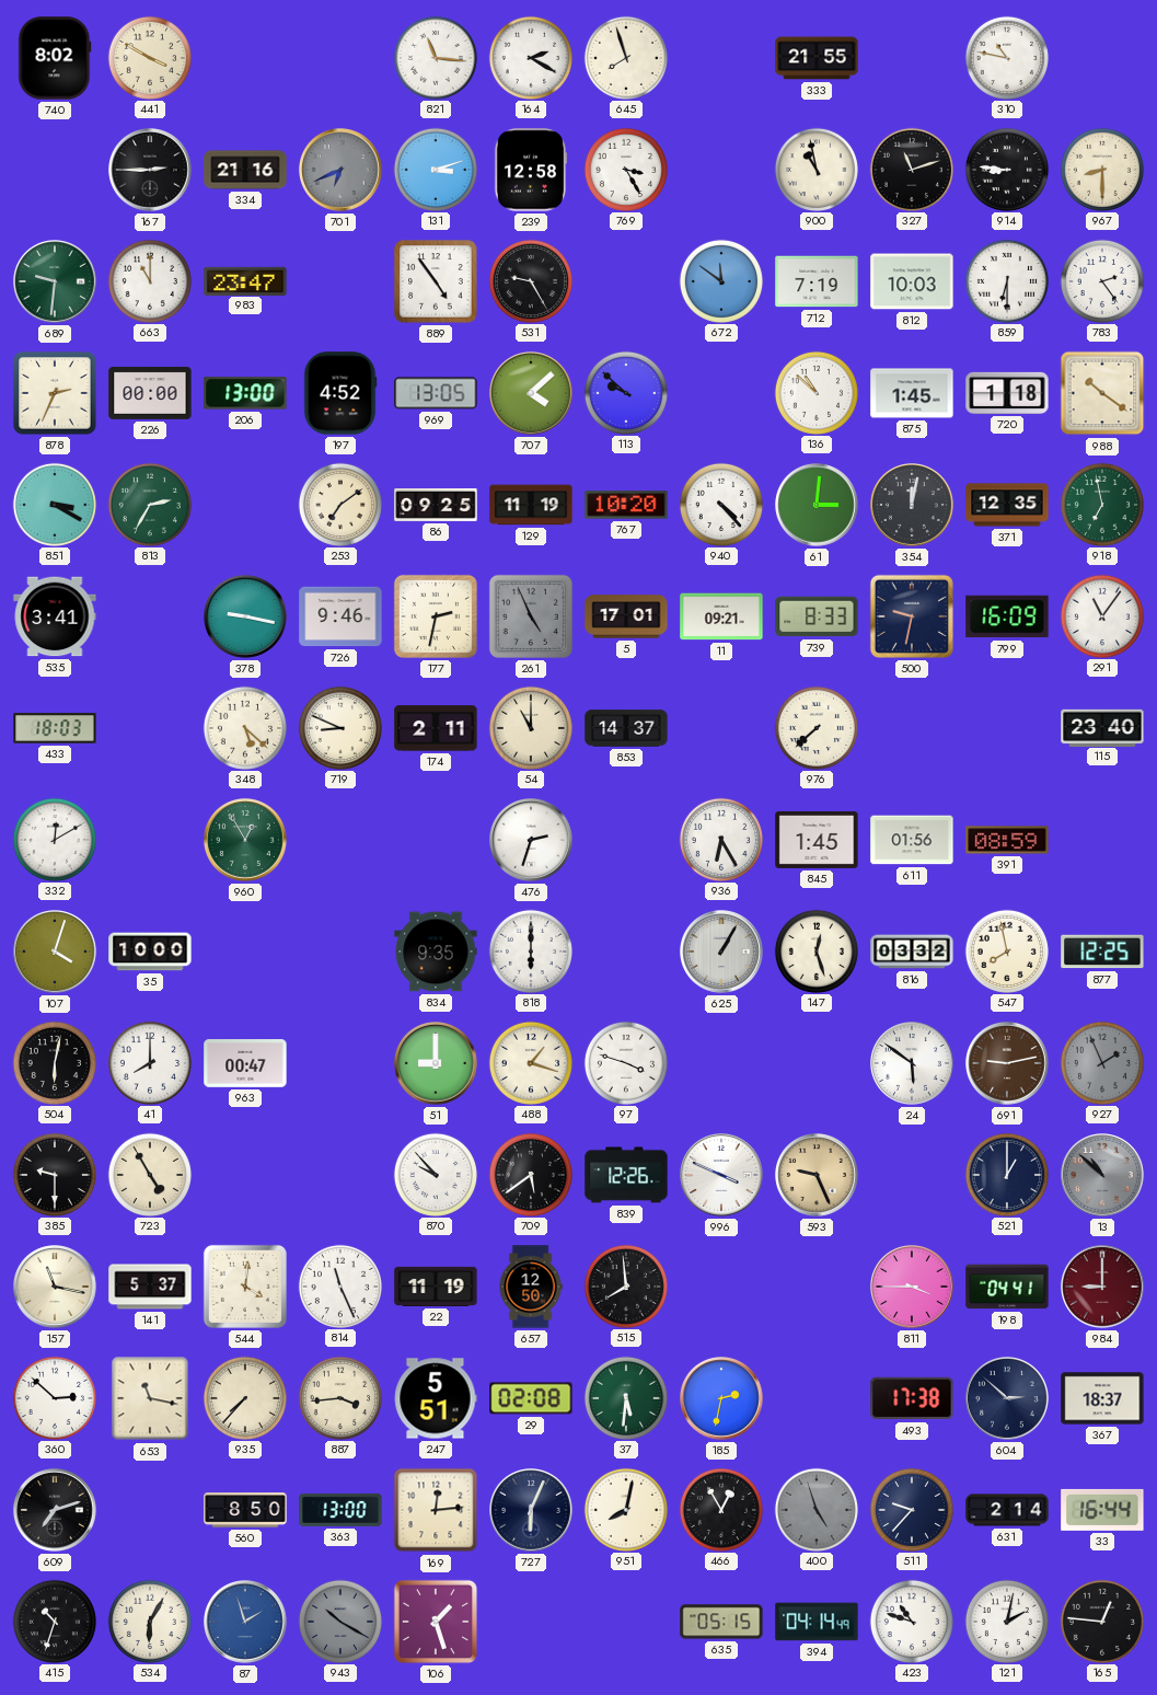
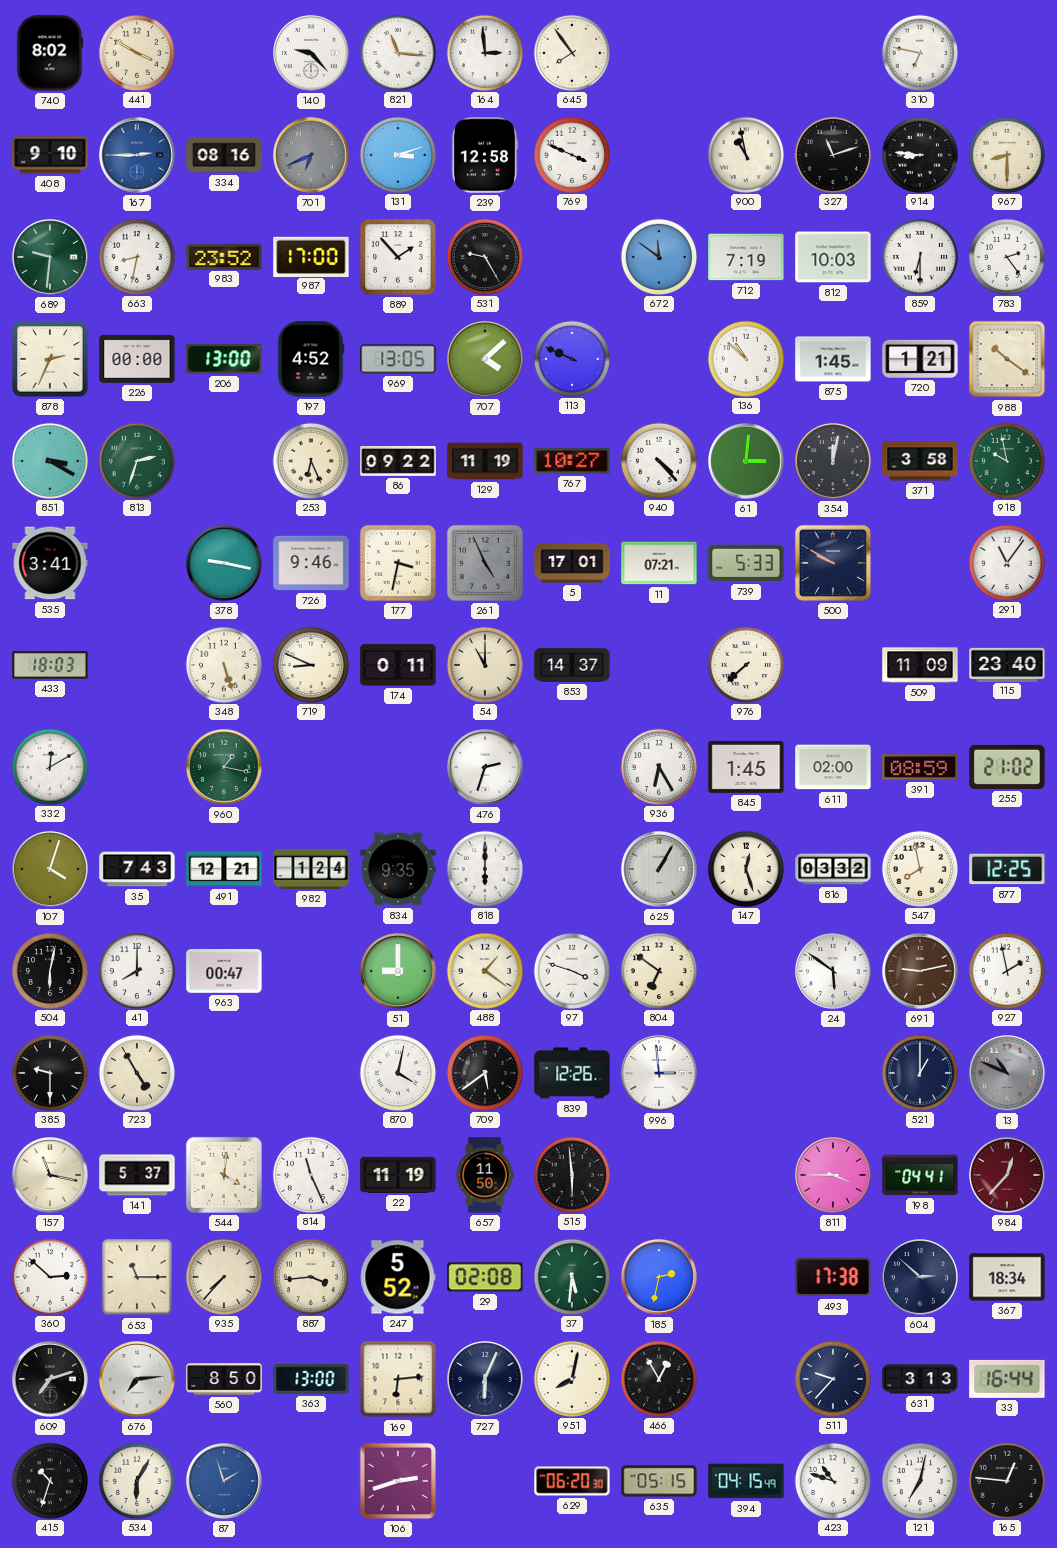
140: none -> 9:23 (312, 54)
164: 2:20 -> 2:59 (484, 52)
645: 7:57 -> 7:54 (571, 52)
333: 21:55 -> none (817, 58)
310: 10:47 -> 6:47 (919, 52)
408: none -> 9:10 (50, 155)
167 dial: black -> blue (138, 156)
334: 21:16 -> 08:16 (224, 155)
769: 3:25 -> 3:49 (571, 154)
663: 11:00 -> 8:32 (136, 256)
983: 23:47 -> 23:52 (224, 256)
987: none -> 17:00 (311, 256)
889: 4:54 -> 1:53 (398, 257)
113: 9:52 -> 9:49 (571, 358)
720: 1:18 -> 1:21 (920, 359)
813: 2:35 -> 2:33 (136, 460)
253: 7:09 -> 6:26 (310, 460)
86: 09:25 -> 09:22 (398, 462)
767: 10:20 -> 10:27 (572, 461)
371: 12:35 -> 3:58 (920, 461)
918: 6:58 -> 9:58 (1006, 460)
177: 2:32 -> 3:32 (398, 563)
11: 09:21 -> 07:21 (659, 563)
739: 8:33 -> 5:33 (746, 563)
500: 9:32 -> 9:50 (833, 563)
799: 16:09 -> none (1007, 616)
348: 5:22 -> 5:27 (223, 664)
174: 2:11 -> 0:11 (398, 665)
509: none -> 11:09 (920, 665)
960: 12:55 -> 1:17 (225, 768)
611: 01:56 -> 02:00 (833, 767)
255: none -> 21:02 (1007, 767)
35: 10:00 -> 7:43 (137, 869)
491: none -> 12:21 (224, 869)
982: none -> 1:24 (311, 869)
488: 1:18 -> 1:21 (484, 970)
804: none -> 6:51 (658, 970)
927: 1:56 -> 1:58 (1006, 970)
927 dial: grey -> white (1006, 970)
870: 9:53 -> 4:02 (397, 1072)
996: 3:49 -> 2:59 (660, 1074)
593: 9:26 -> none (818, 1176)
13: 10:52 -> 10:49 (1008, 1074)
657: 12:50 -> 11:50 (485, 1175)
515: 7:59 -> 5:59 (571, 1174)
984: 9:00 -> 12:37 (1008, 1176)
653: 11:17 -> 11:15 (137, 1277)
247: 5:51 -> 5:52 (398, 1277)
367: 18:37 -> 18:34 (1007, 1277)
676: none -> 7:14 (138, 1380)
169: 12:14 -> 6:14 (398, 1379)
400: 4:57 -> none (815, 1509)
631: 2:14 -> 3:13 (920, 1379)
943: 10:20 -> none (339, 1621)
106: 1:27 -> 2:42 (398, 1481)
629: none -> 06:20 (572, 1481)
394: 04:14 -> 04:15 (746, 1481)
121: 2:02 -> 7:02 (919, 1480)
